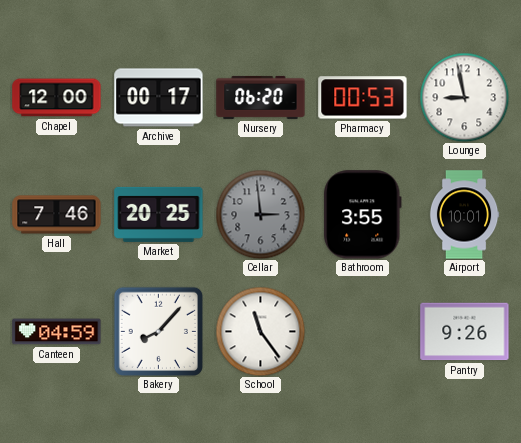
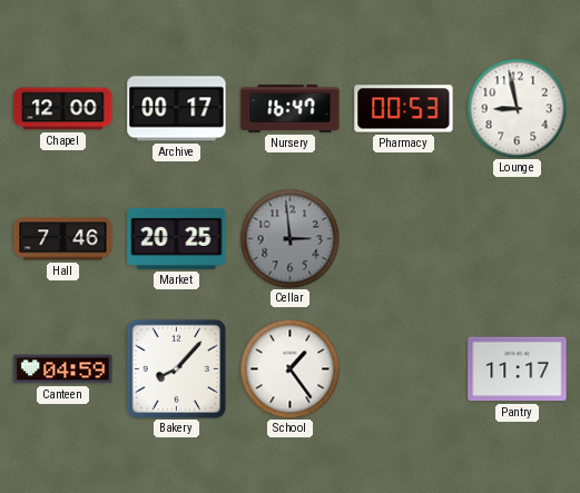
Nursery: 06:20 -> 16:47 (291, 108)
Bathroom: 3:55 -> none (363, 215)
Airport: 10:01 -> none (464, 215)
School: 11:24 -> 1:24 (289, 368)
Pantry: 9:26 -> 11:17 (518, 369)
